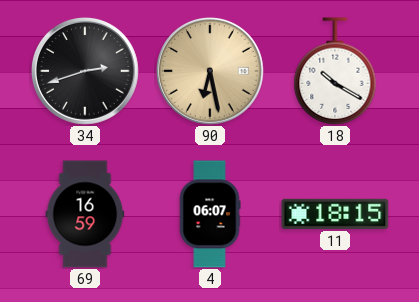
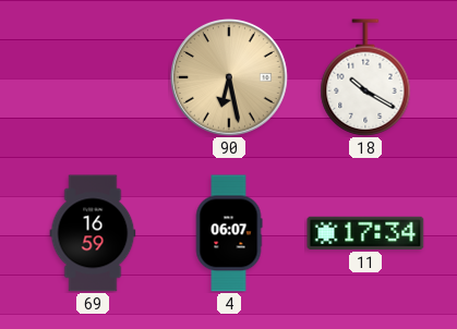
34: 2:42 -> none (85, 71)
11: 18:15 -> 17:34 (365, 233)
